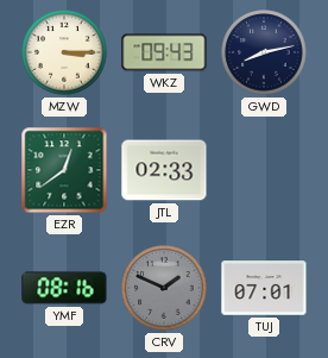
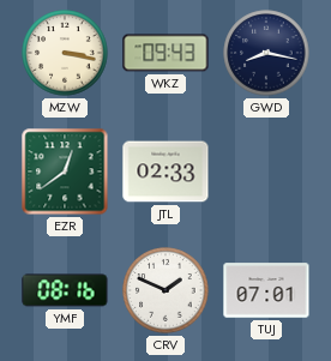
MZW: 3:15 -> 3:17 (65, 53)
GWD: 8:13 -> 8:17 (266, 53)
CRV dial: grey -> white (165, 290)
